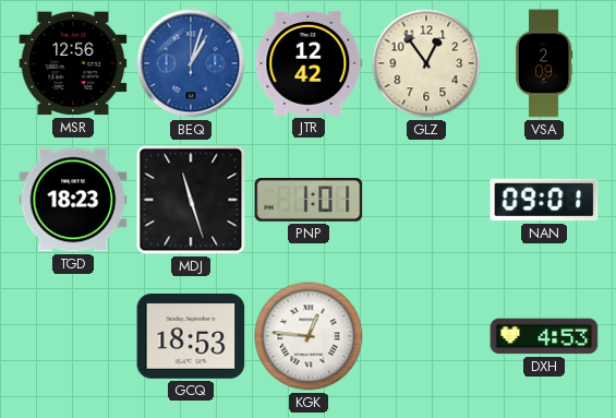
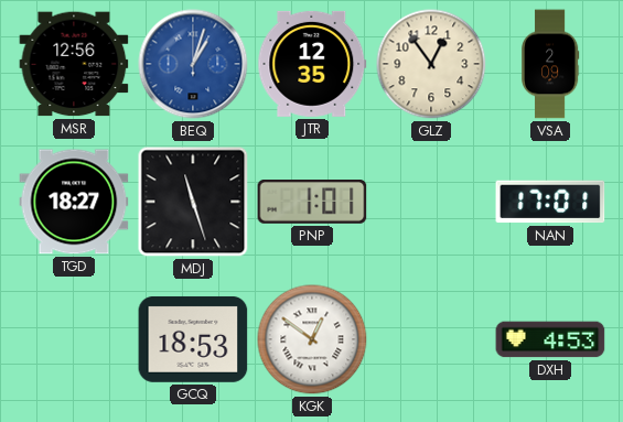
JTR: 12:42 -> 12:35 (312, 64)
TGD: 18:23 -> 18:27 (74, 202)
NAN: 09:01 -> 17:01 (550, 202)
KGK: 12:46 -> 12:51 (312, 339)
